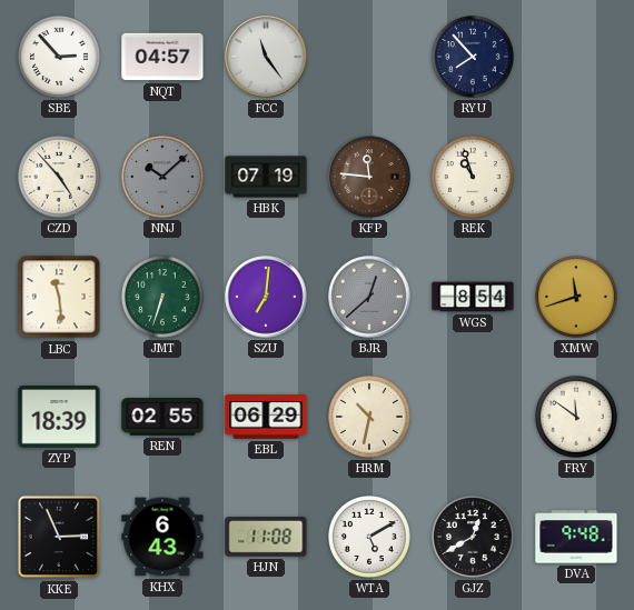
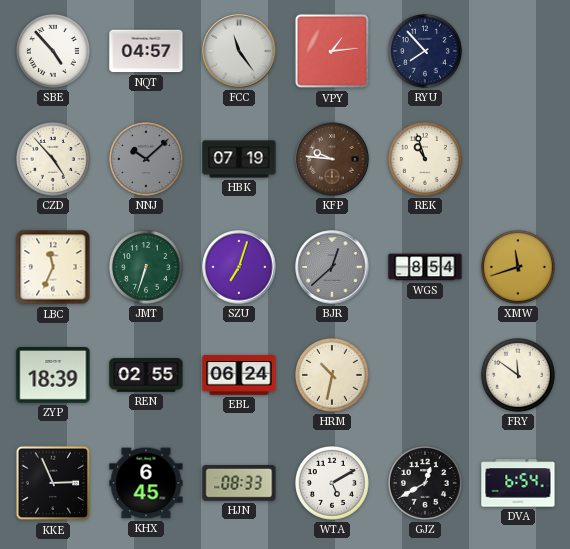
SBE: 2:53 -> 4:53 (54, 52)
VPY: none -> 1:14 (332, 51)
KFP: 11:46 -> 9:46 (332, 159)
LBC: 11:29 -> 11:34 (53, 267)
SZU: 7:01 -> 7:03 (239, 267)
EBL: 06:29 -> 06:24 (239, 375)
KHX: 6:43 -> 6:45 (146, 483)
HJN: 11:08 -> 08:33 (239, 484)
DVA: 9:48 -> 6:54 (518, 483)
